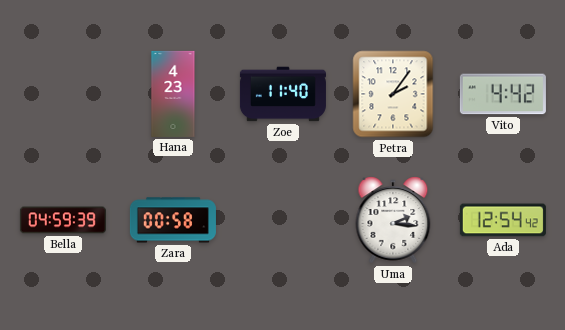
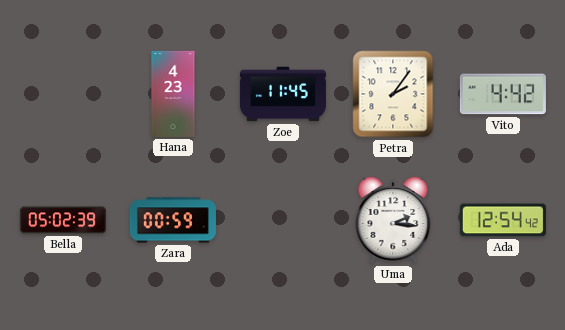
Zoe: 11:40 -> 11:45 (283, 94)
Bella: 04:59 -> 05:02 (63, 220)
Zara: 00:58 -> 00:59 (173, 220)
